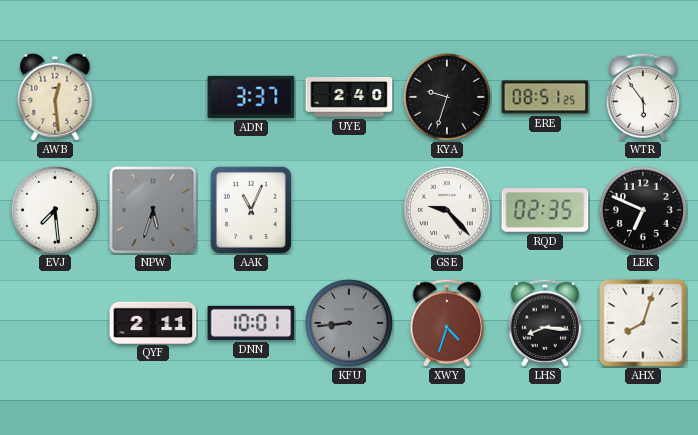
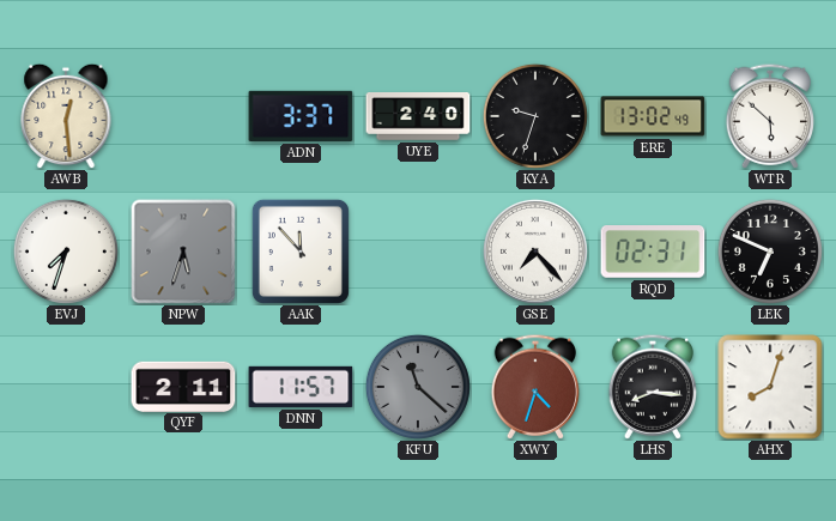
ERE: 08:51 -> 13:02 (653, 116)
WTR: 5:54 -> 5:52 (769, 116)
EVJ: 7:29 -> 7:33 (66, 252)
AAK: 11:04 -> 11:53 (301, 252)
GSE: 9:23 -> 7:23 (535, 252)
RQD: 02:35 -> 02:31 (653, 252)
DNN: 10:01 -> 11:57 (301, 387)
KFU: 8:44 -> 11:22 (418, 387)
